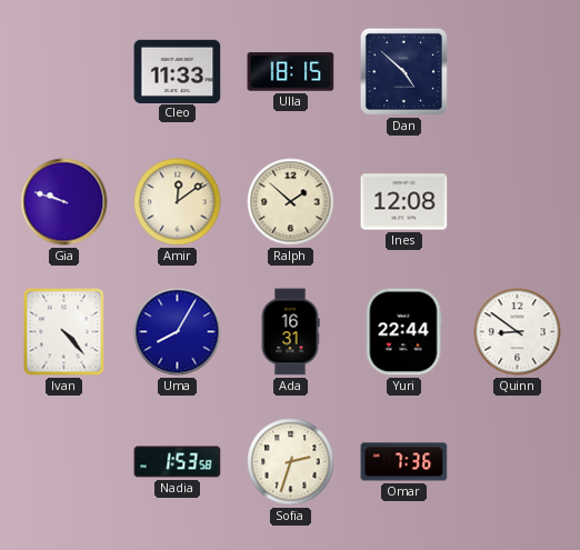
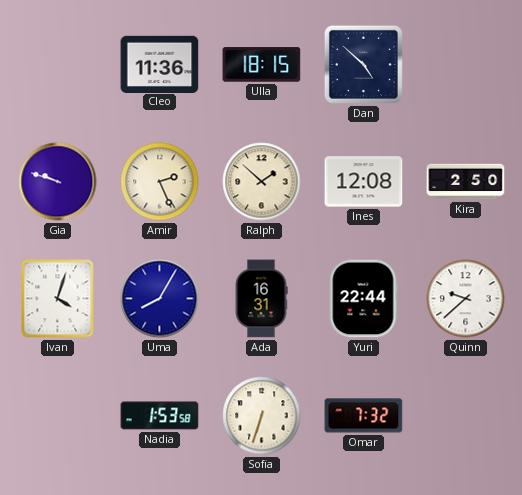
Cleo: 11:33 -> 11:36 (160, 64)
Amir: 12:09 -> 2:26 (160, 182)
Kira: none -> 2:50 (466, 182)
Ivan: 4:23 -> 4:03 (58, 299)
Quinn: 8:51 -> 9:38 (466, 299)
Sofia: 2:33 -> 6:33 (262, 416)
Omar: 7:36 -> 7:32 (364, 416)
